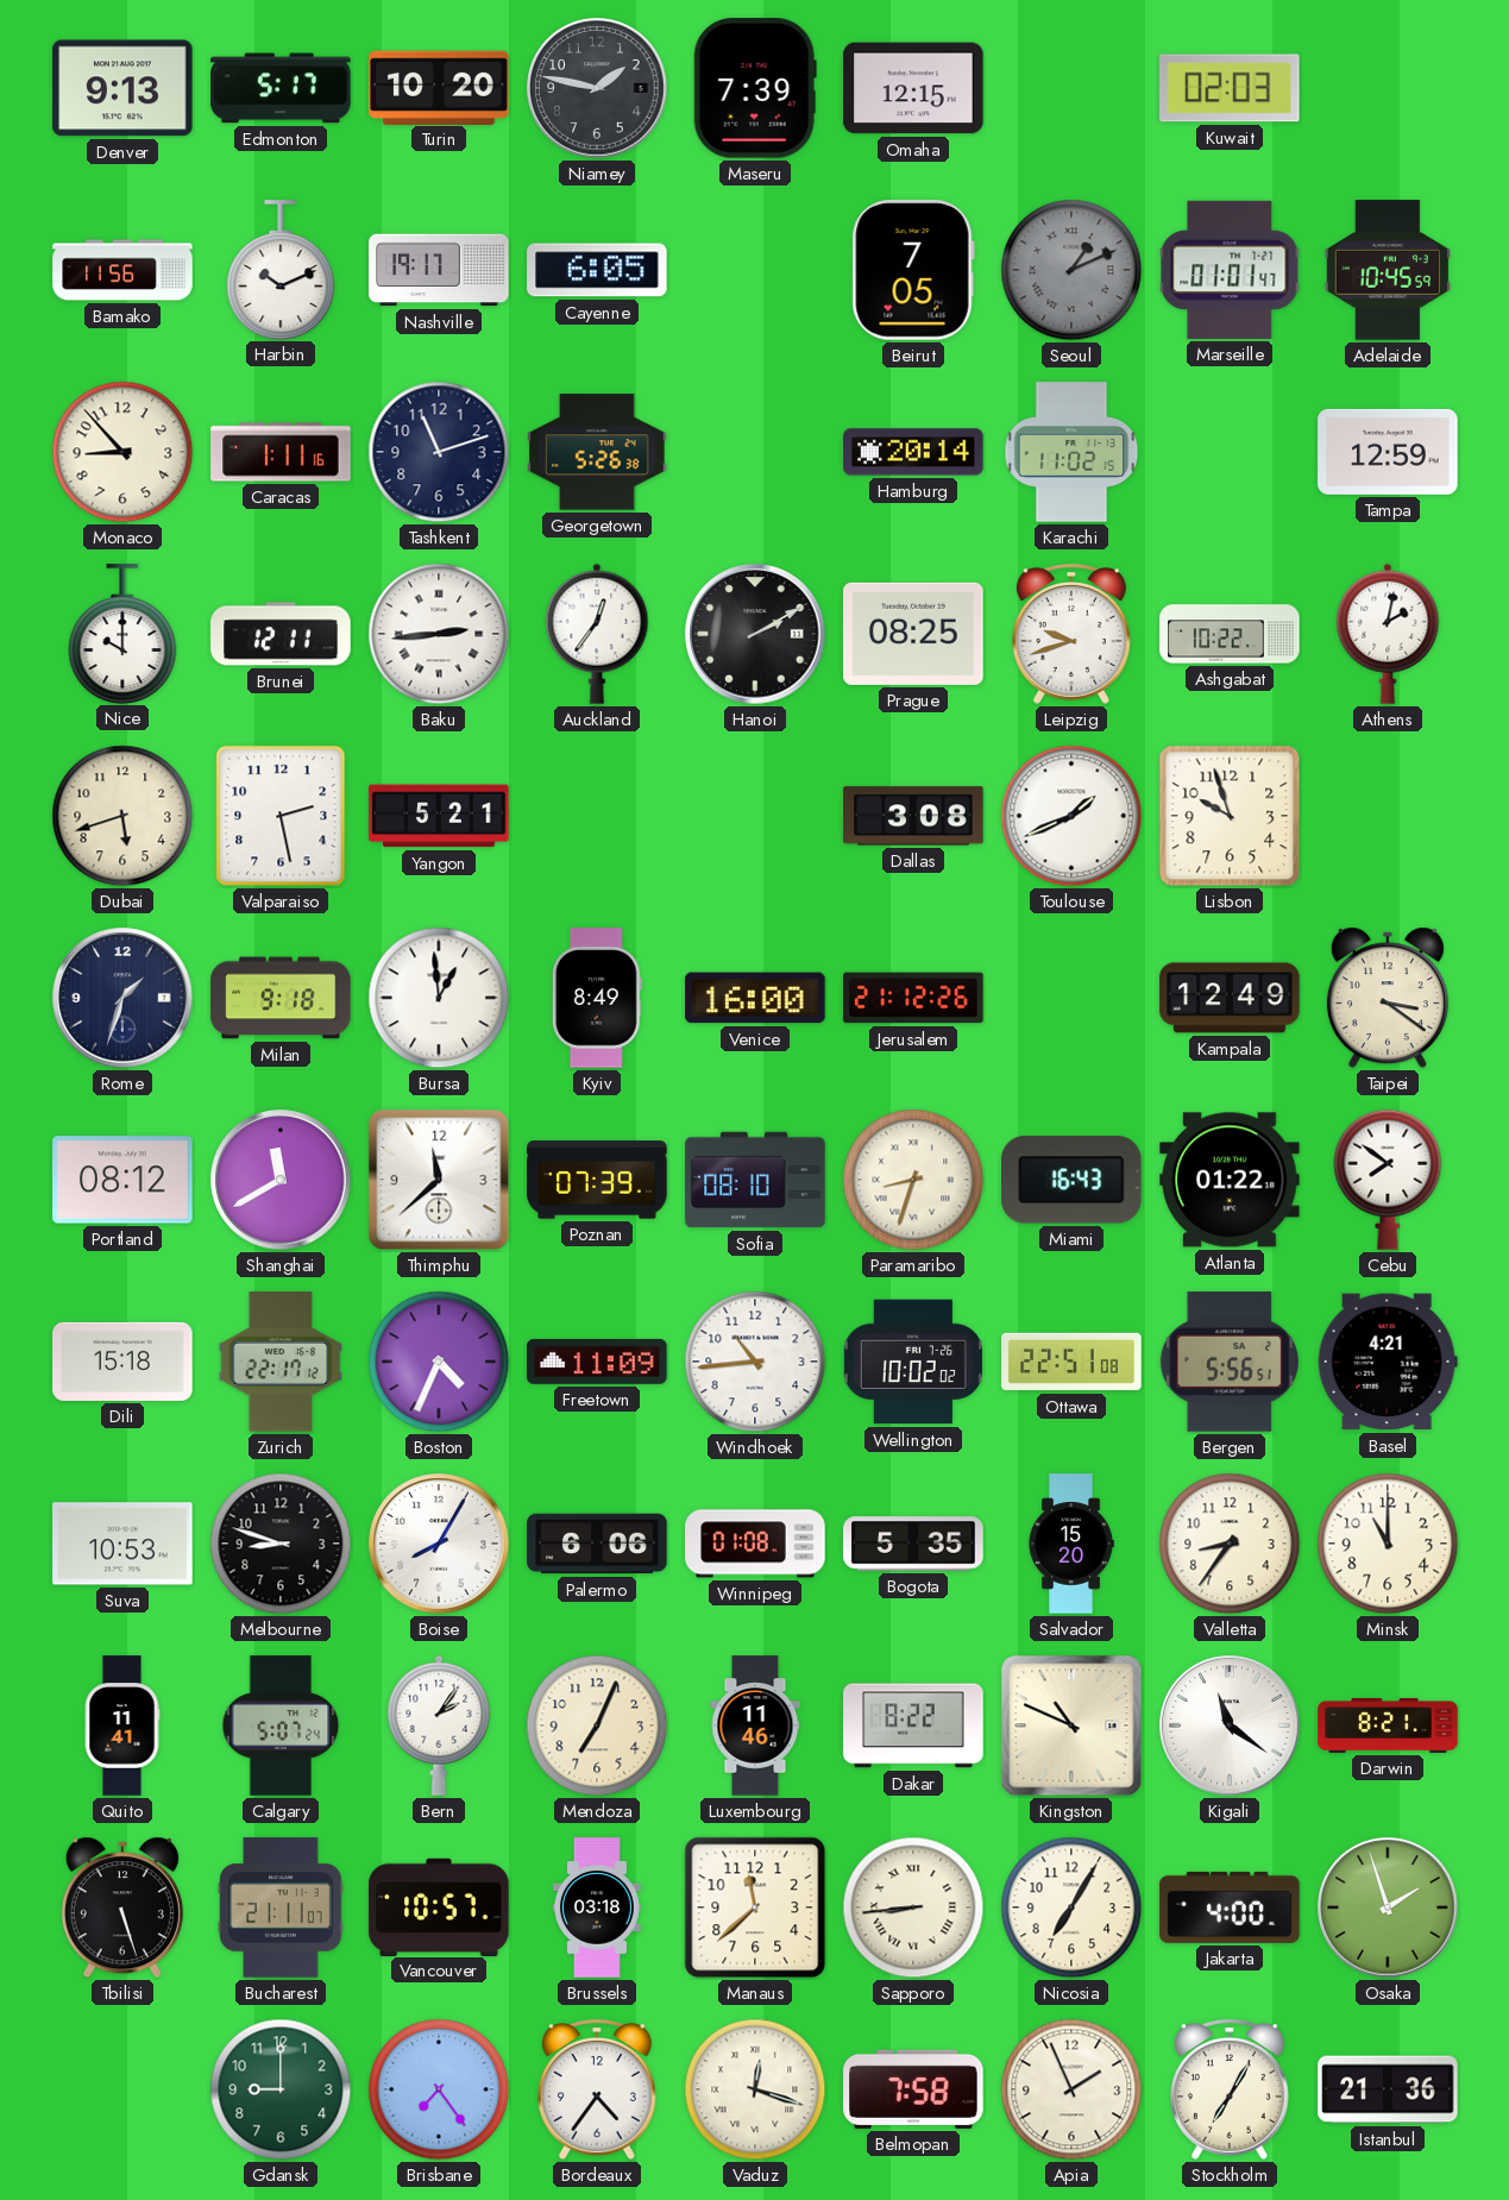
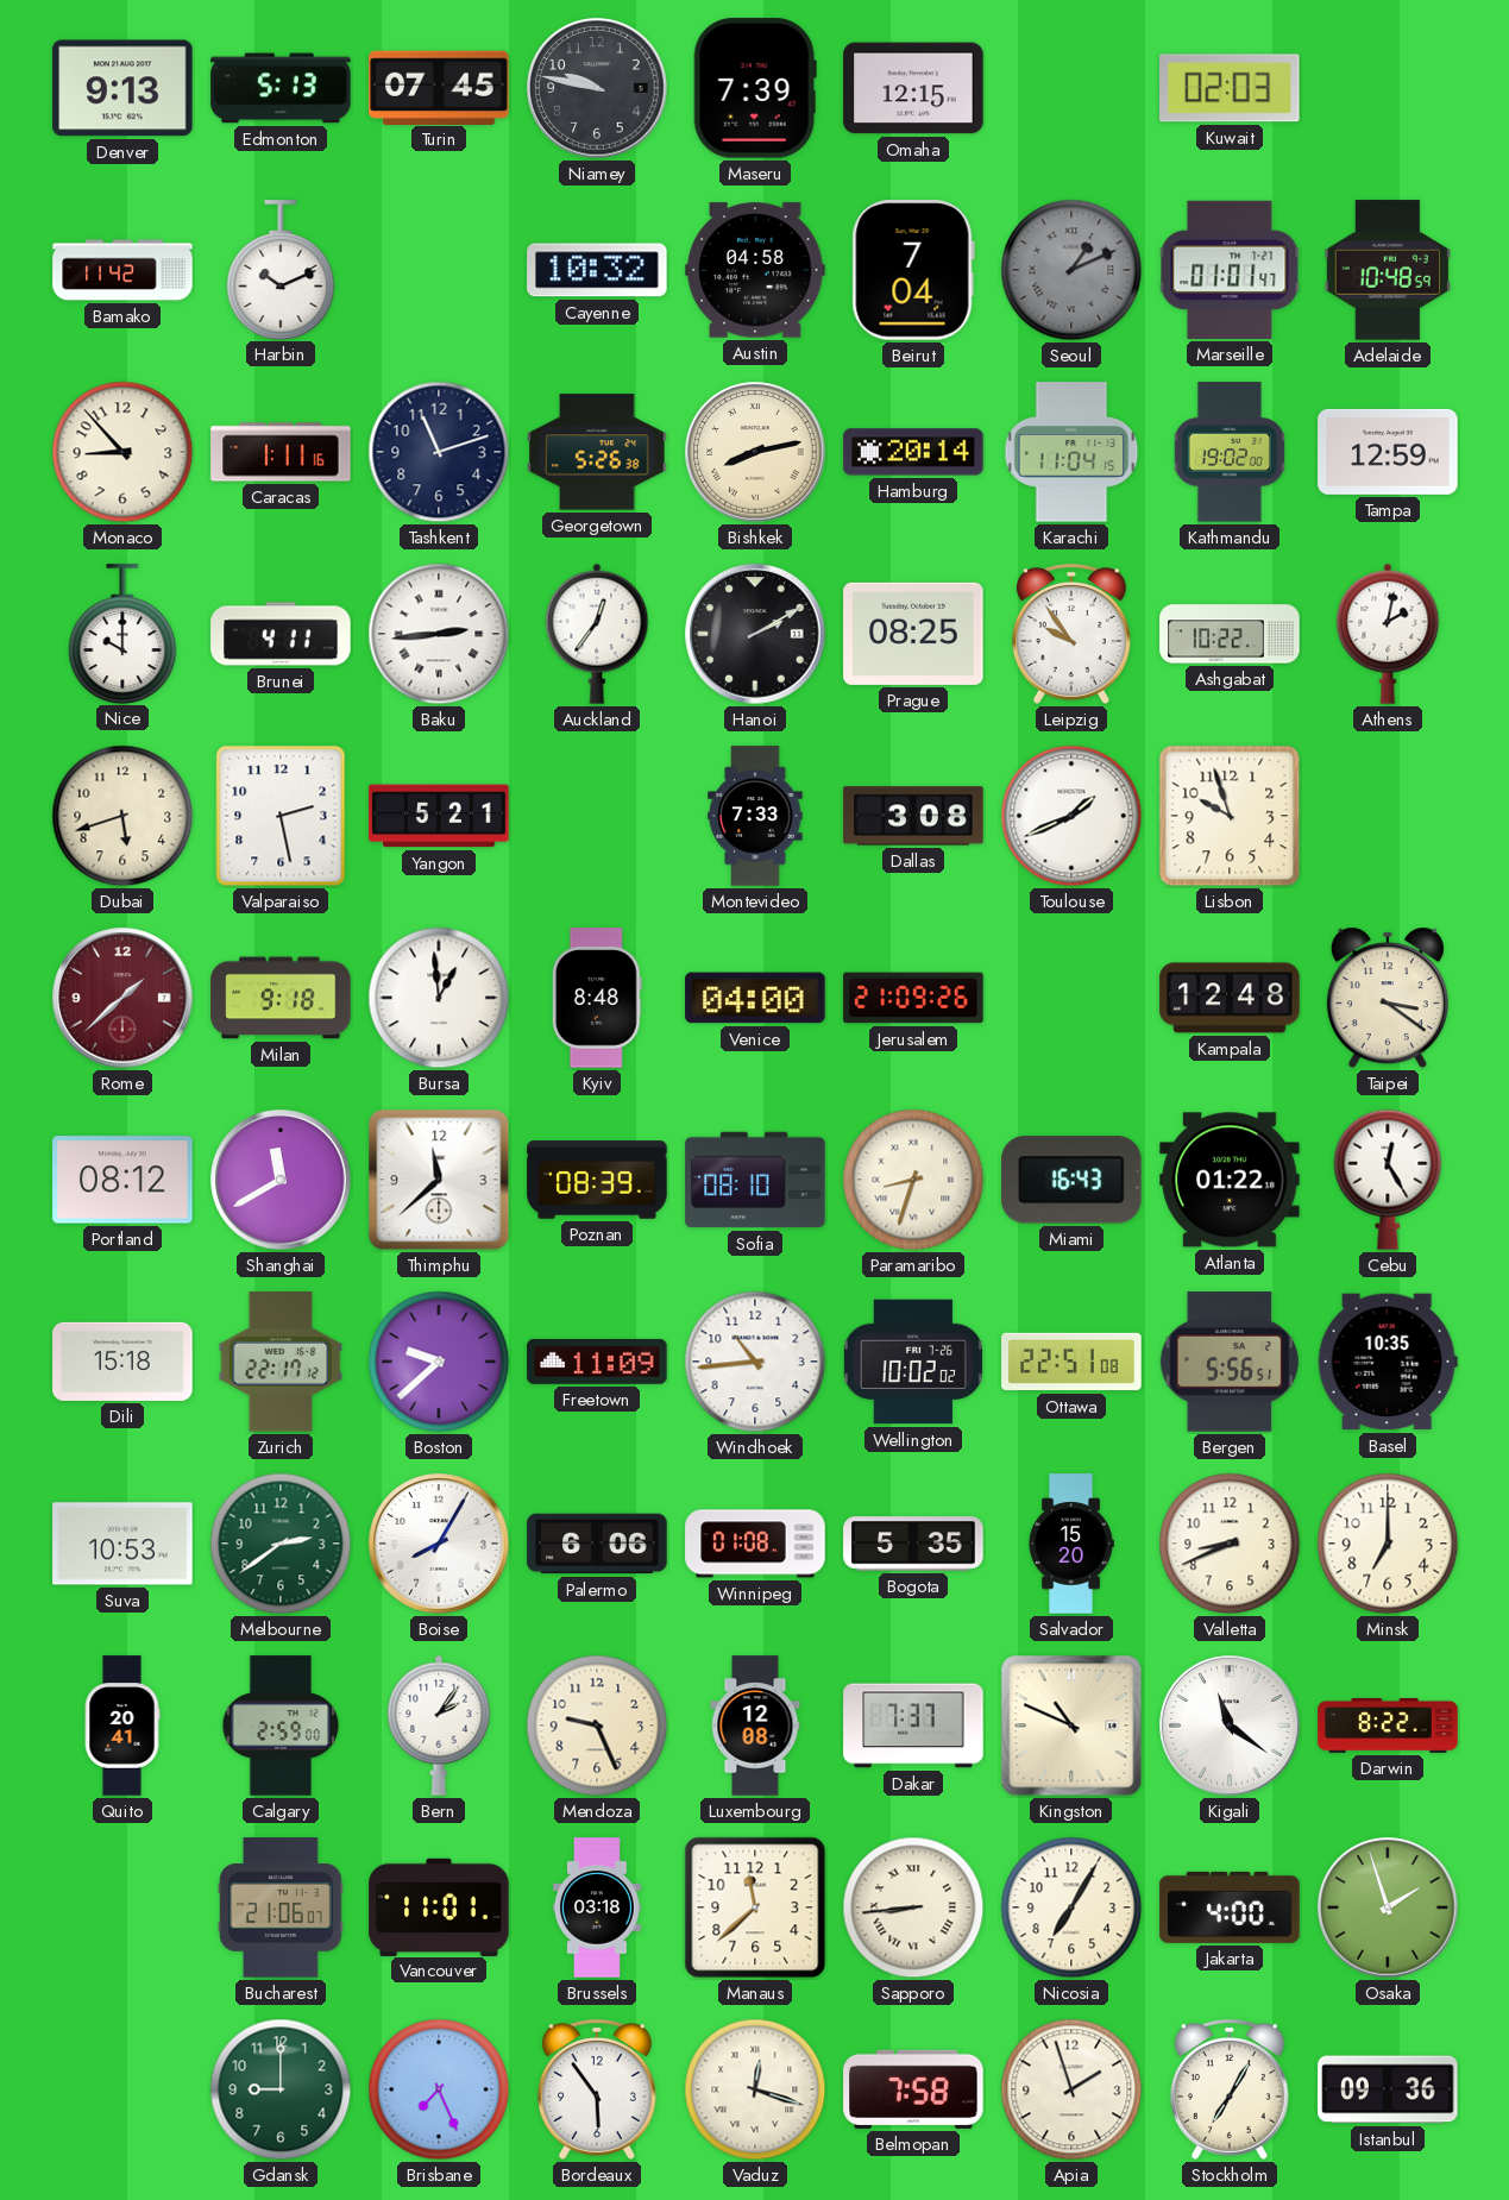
Edmonton: 5:17 -> 5:13 (281, 88)
Turin: 10:20 -> 07:45 (439, 87)
Niamey: 1:47 -> 9:47 (597, 88)
Bamako: 11:56 -> 11:42 (122, 270)
Nashville: 19:17 -> none (439, 270)
Cayenne: 6:05 -> 10:32 (597, 270)
Austin: none -> 04:58 (755, 270)
Beirut: 7:05 -> 7:04 (913, 270)
Adelaide: 10:45 -> 10:48 (1388, 270)
Bishkek: none -> 8:13 (755, 452)
Karachi: 11:02 -> 11:04 (1071, 452)
Kathmandu: none -> 19:02 (1230, 452)
Brunei: 12:11 -> 4:11 (281, 634)
Leipzig: 9:42 -> 9:54 (1071, 634)
Montevideo: none -> 7:33 (755, 816)
Rome: 1:33 -> 1:38 (122, 998)
Rome dial: navy -> burgundy (122, 998)
Kyiv: 8:49 -> 8:48 (597, 998)
Venice: 16:00 -> 04:00 (755, 998)
Jerusalem: 21:12 -> 21:09 (913, 998)
Kampala: 12:49 -> 12:48 (1230, 998)
Poznan: 07:39 -> 08:39 (597, 1180)
Cebu: 7:51 -> 12:25 (1388, 1180)
Boston: 4:34 -> 9:38 (439, 1362)
Basel: 4:21 -> 10:35 (1388, 1362)
Melbourne: 8:48 -> 2:39 (281, 1544)
Melbourne dial: black -> green (281, 1544)
Valletta: 8:36 -> 8:41 (1230, 1544)
Minsk: 11:00 -> 7:00 (1388, 1544)
Quito: 11:41 -> 20:41 (122, 1726)
Calgary: 5:07 -> 2:59 (281, 1726)
Mendoza: 7:04 -> 9:26 (597, 1726)
Luxembourg: 11:46 -> 12:08 (755, 1726)
Dakar: 8:22 -> 7:37 (913, 1726)
Darwin: 8:21 -> 8:22 (1388, 1726)
Tbilisi: 5:27 -> none (122, 1907)
Bucharest: 21:11 -> 21:06 (281, 1907)
Vancouver: 10:57 -> 11:01 (439, 1906)
Brisbane: 7:24 -> 7:26 (439, 2089)
Bordeaux: 4:36 -> 5:54 (597, 2089)
Apia: 1:56 -> 1:57 (1071, 2089)
Istanbul: 21:36 -> 09:36 (1388, 2089)
